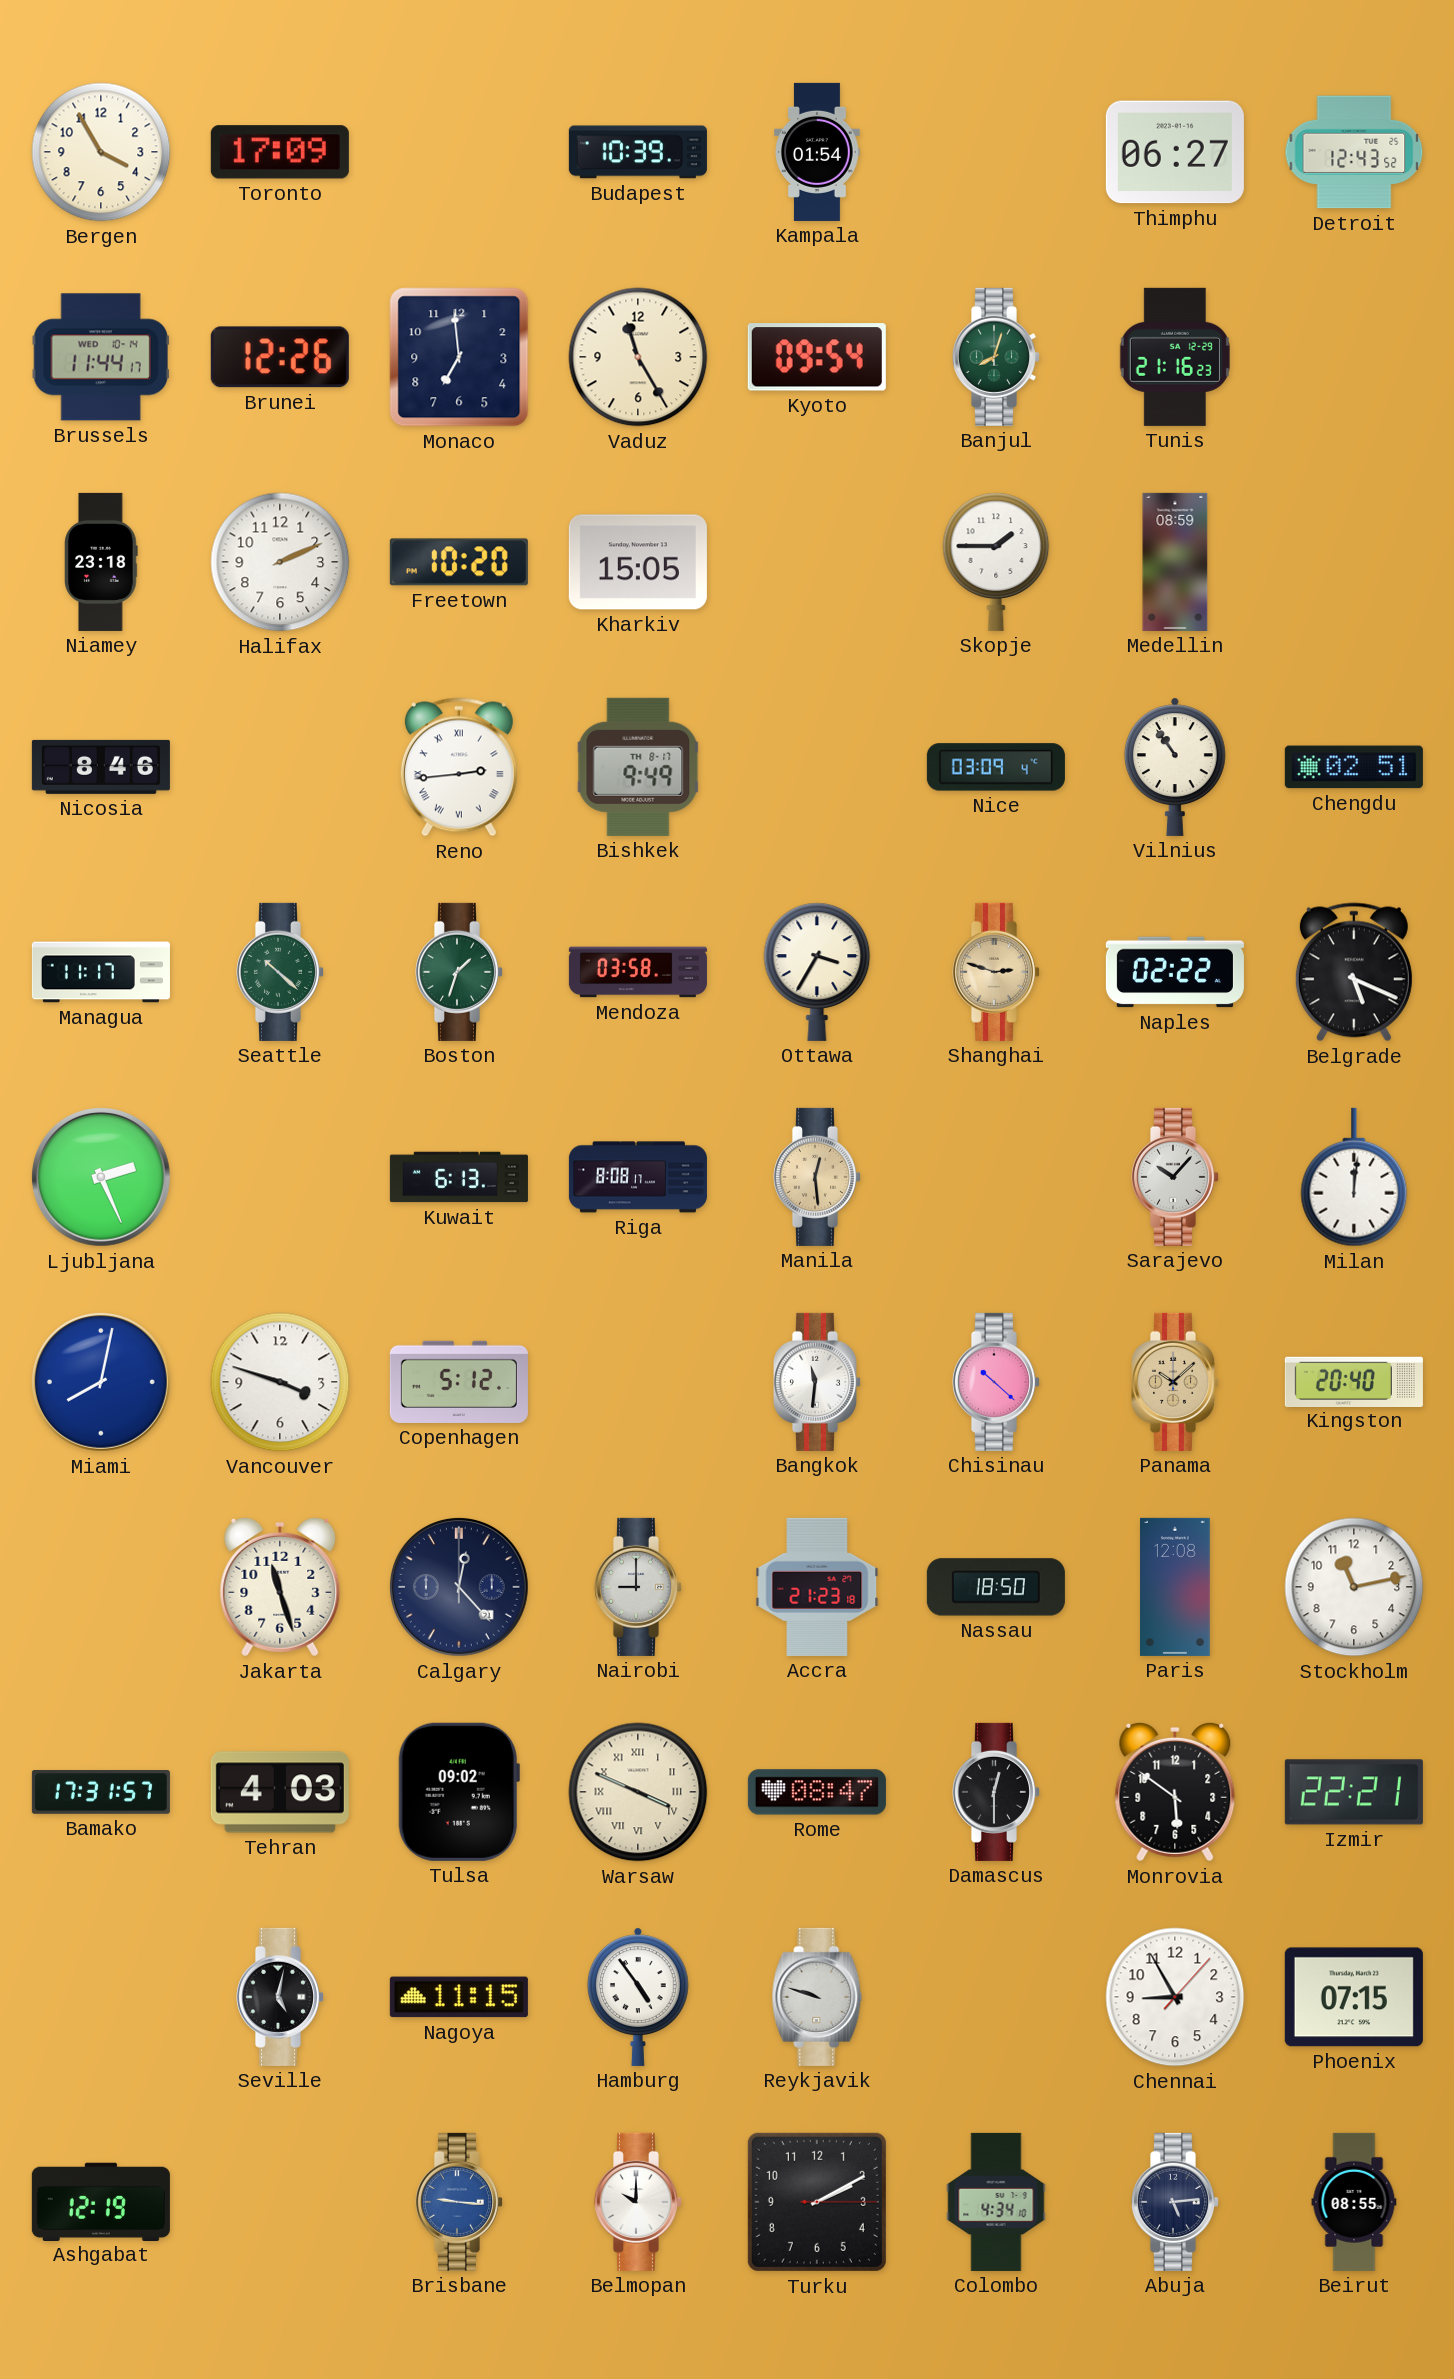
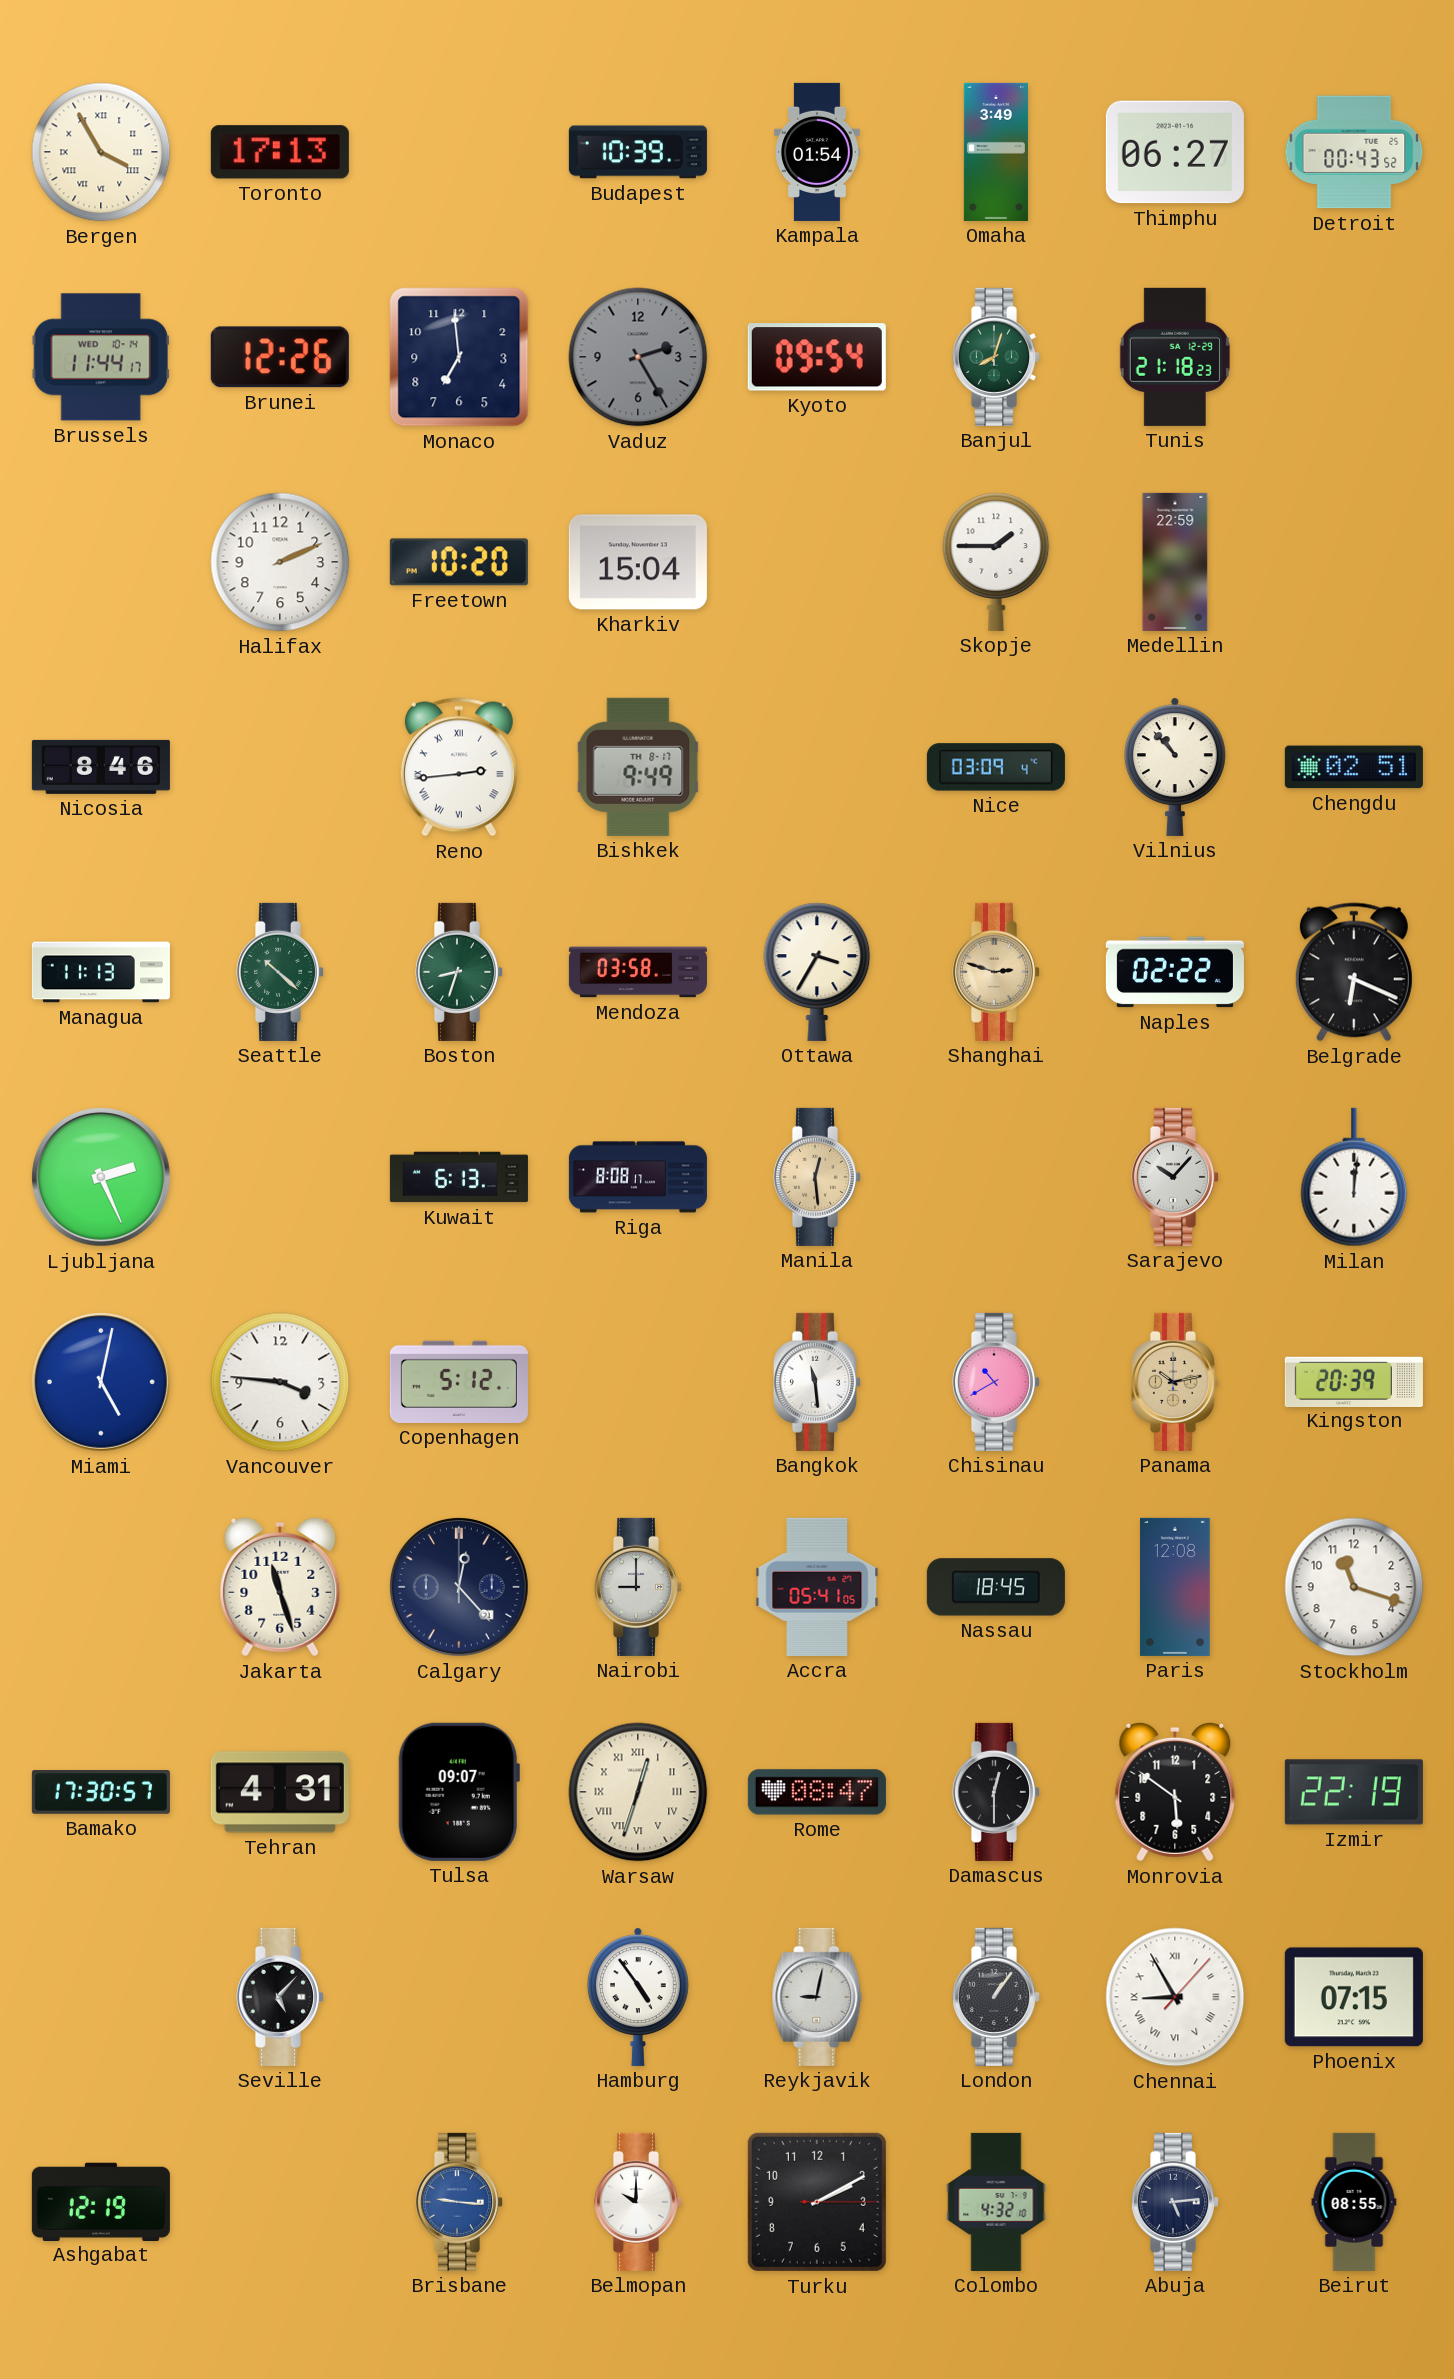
Bergen numerals: Arabic -> Roman (101, 152)
Toronto: 17:09 -> 17:13 (280, 152)
Omaha: none -> 3:49 (996, 152)
Detroit: 12:43 -> 00:43 (1354, 152)
Vaduz: 11:25 -> 2:25 (638, 357)
Vaduz dial: cream -> grey (638, 357)
Tunis: 21:16 -> 21:18 (1175, 357)
Niamey: 23:18 -> none (101, 562)
Kharkiv: 15:05 -> 15:04 (638, 562)
Medellin: 08:59 -> 22:59 (1175, 562)
Vilnius: 10:54 -> 10:53 (1175, 767)
Managua: 11:17 -> 11:13 (101, 972)
Boston: 1:33 -> 8:33 (458, 972)
Belgrade: 5:19 -> 6:19 (1354, 972)
Miami: 8:02 -> 5:02 (101, 1382)
Vancouver: 3:48 -> 3:46 (280, 1382)
Bangkok: 11:31 -> 11:29 (816, 1382)
Chisinau: 10:22 -> 10:40 (995, 1382)
Panama: 10:08 -> 10:13 (1174, 1382)
Kingston: 20:40 -> 20:39 (1354, 1381)
Accra: 21:23 -> 05:41 (817, 1587)
Nassau: 18:50 -> 18:45 (996, 1587)
Stockholm: 11:13 -> 11:18 (1354, 1587)
Bamako: 17:31 -> 17:30 (101, 1792)
Tehran: 4:03 -> 4:31 (280, 1792)
Tulsa: 09:02 -> 09:07 (459, 1792)
Warsaw: 3:49 -> 12:33 (638, 1792)
Izmir: 22:21 -> 22:19 (1354, 1792)
Seville: 5:02 -> 5:07 (279, 1997)
Nagoya: 11:15 -> none (459, 1997)
Reykjavik: 9:48 -> 9:02 (817, 1997)
London: none -> 1:06 (995, 1997)
Chennai numerals: Arabic -> Roman (1175, 1997)
Colombo: 4:34 -> 4:32 (996, 2202)
